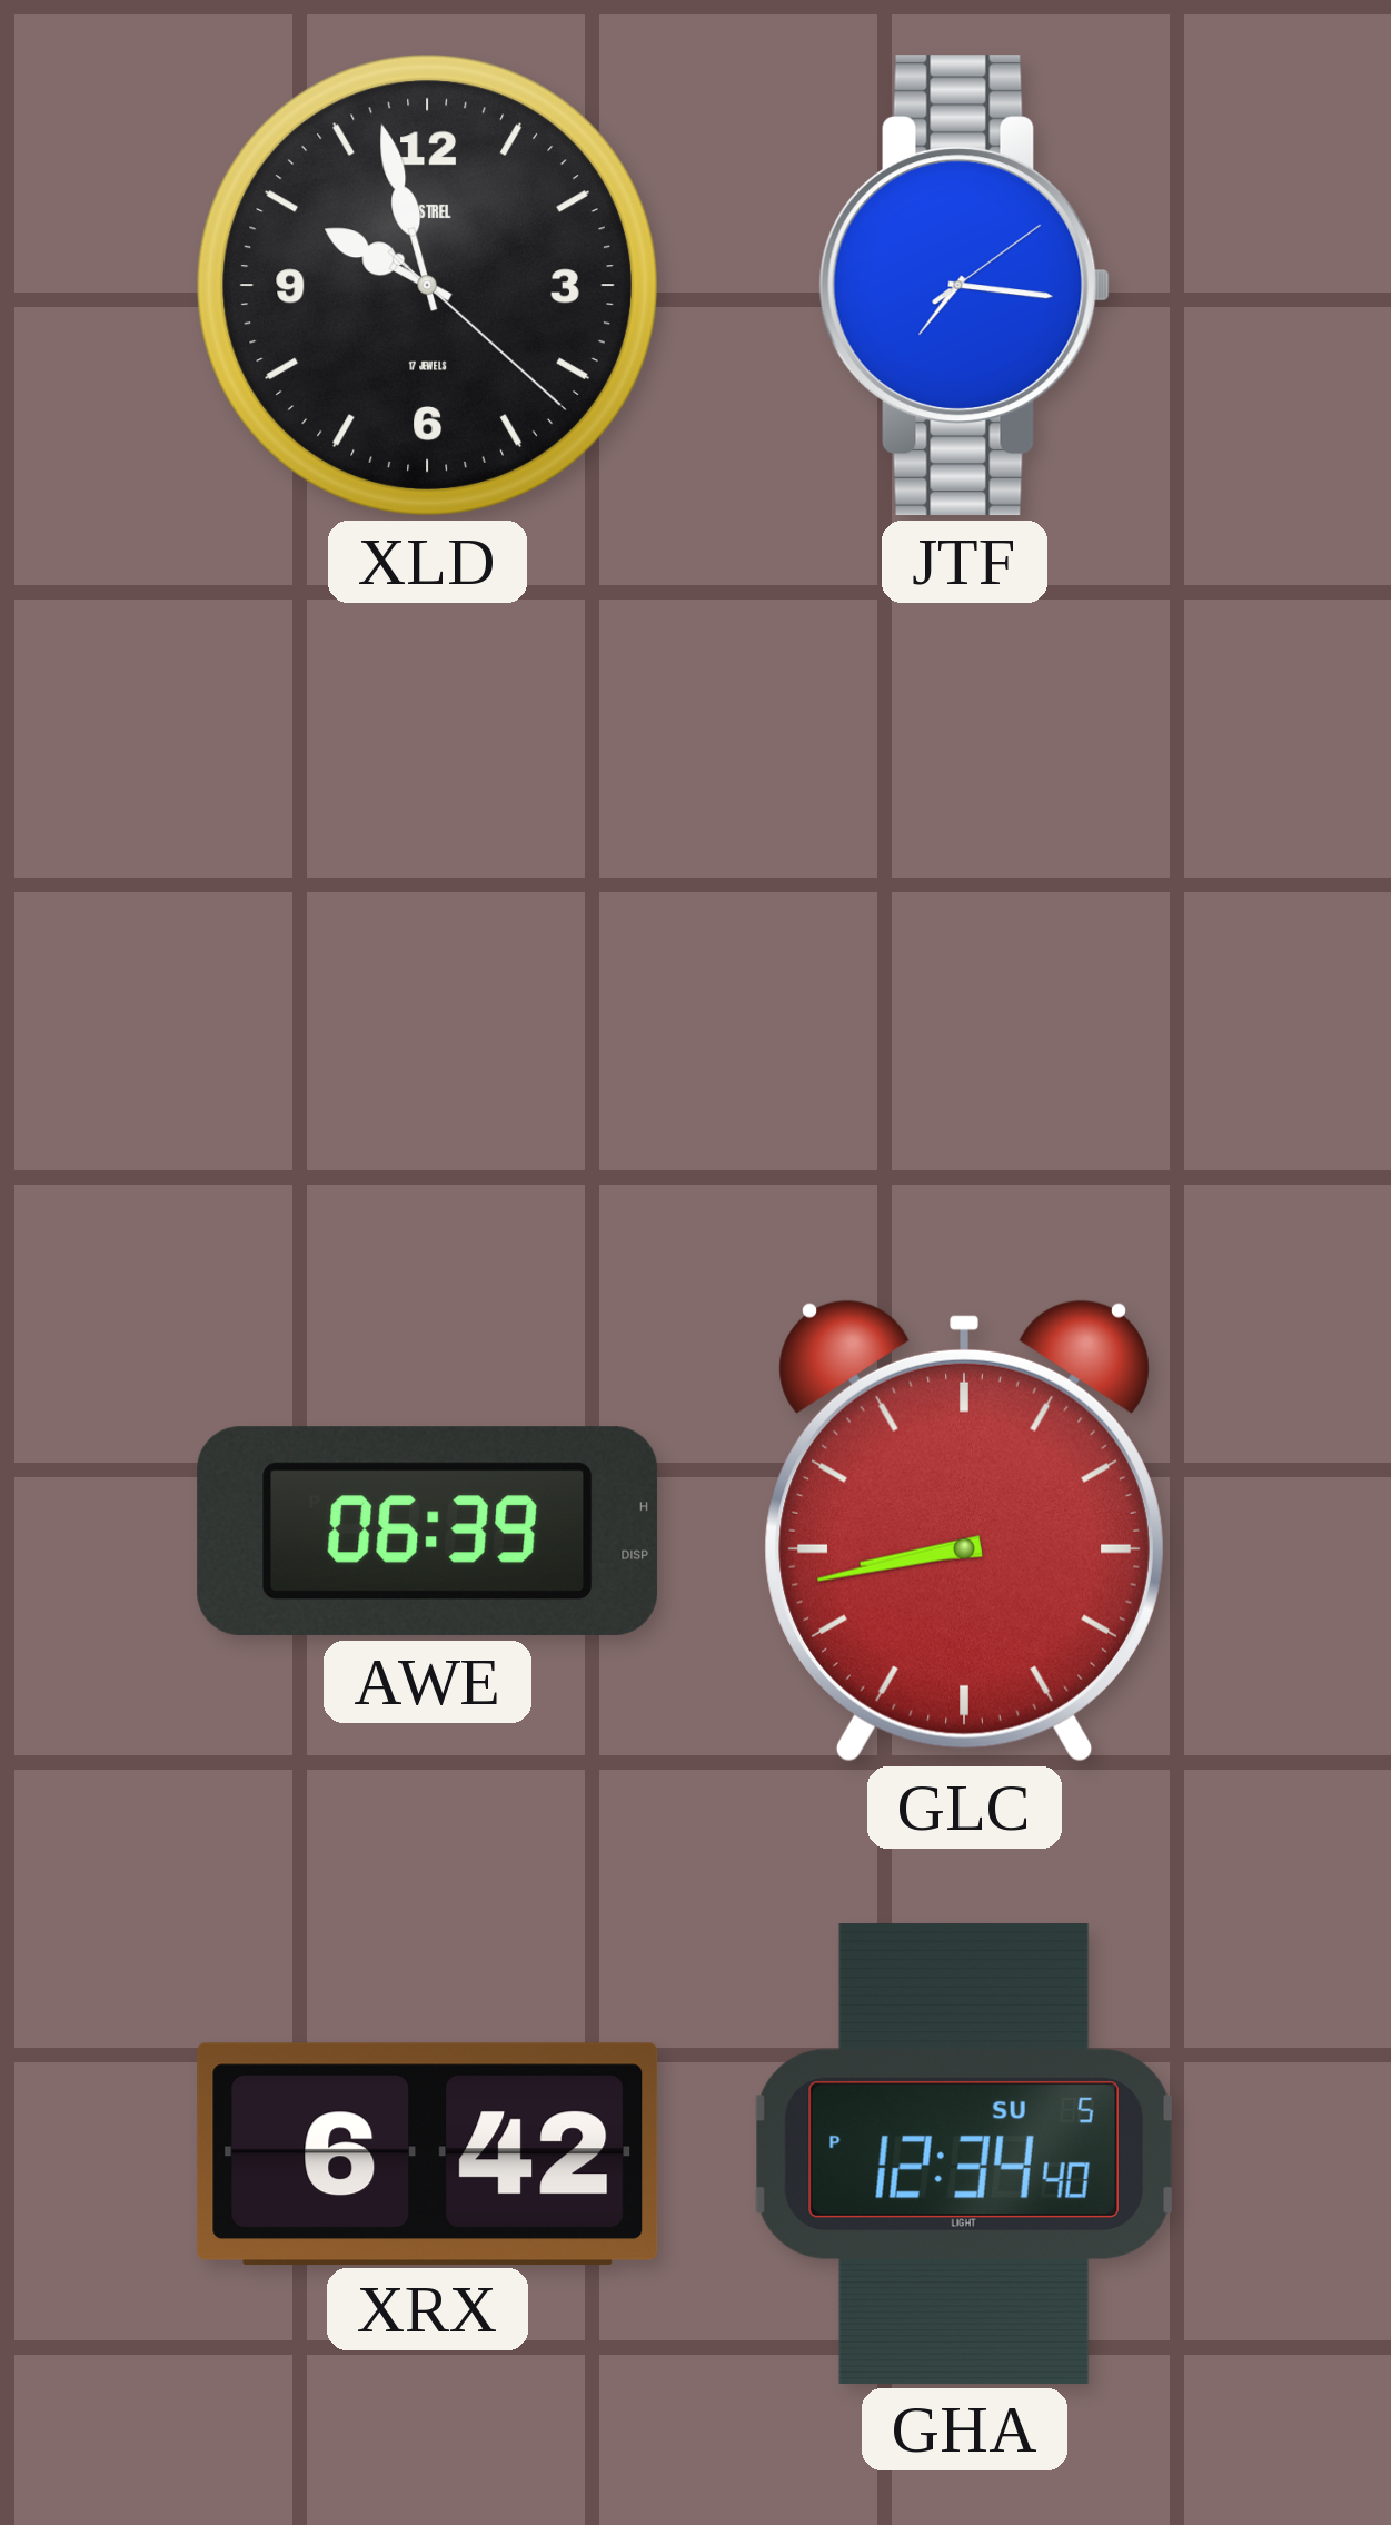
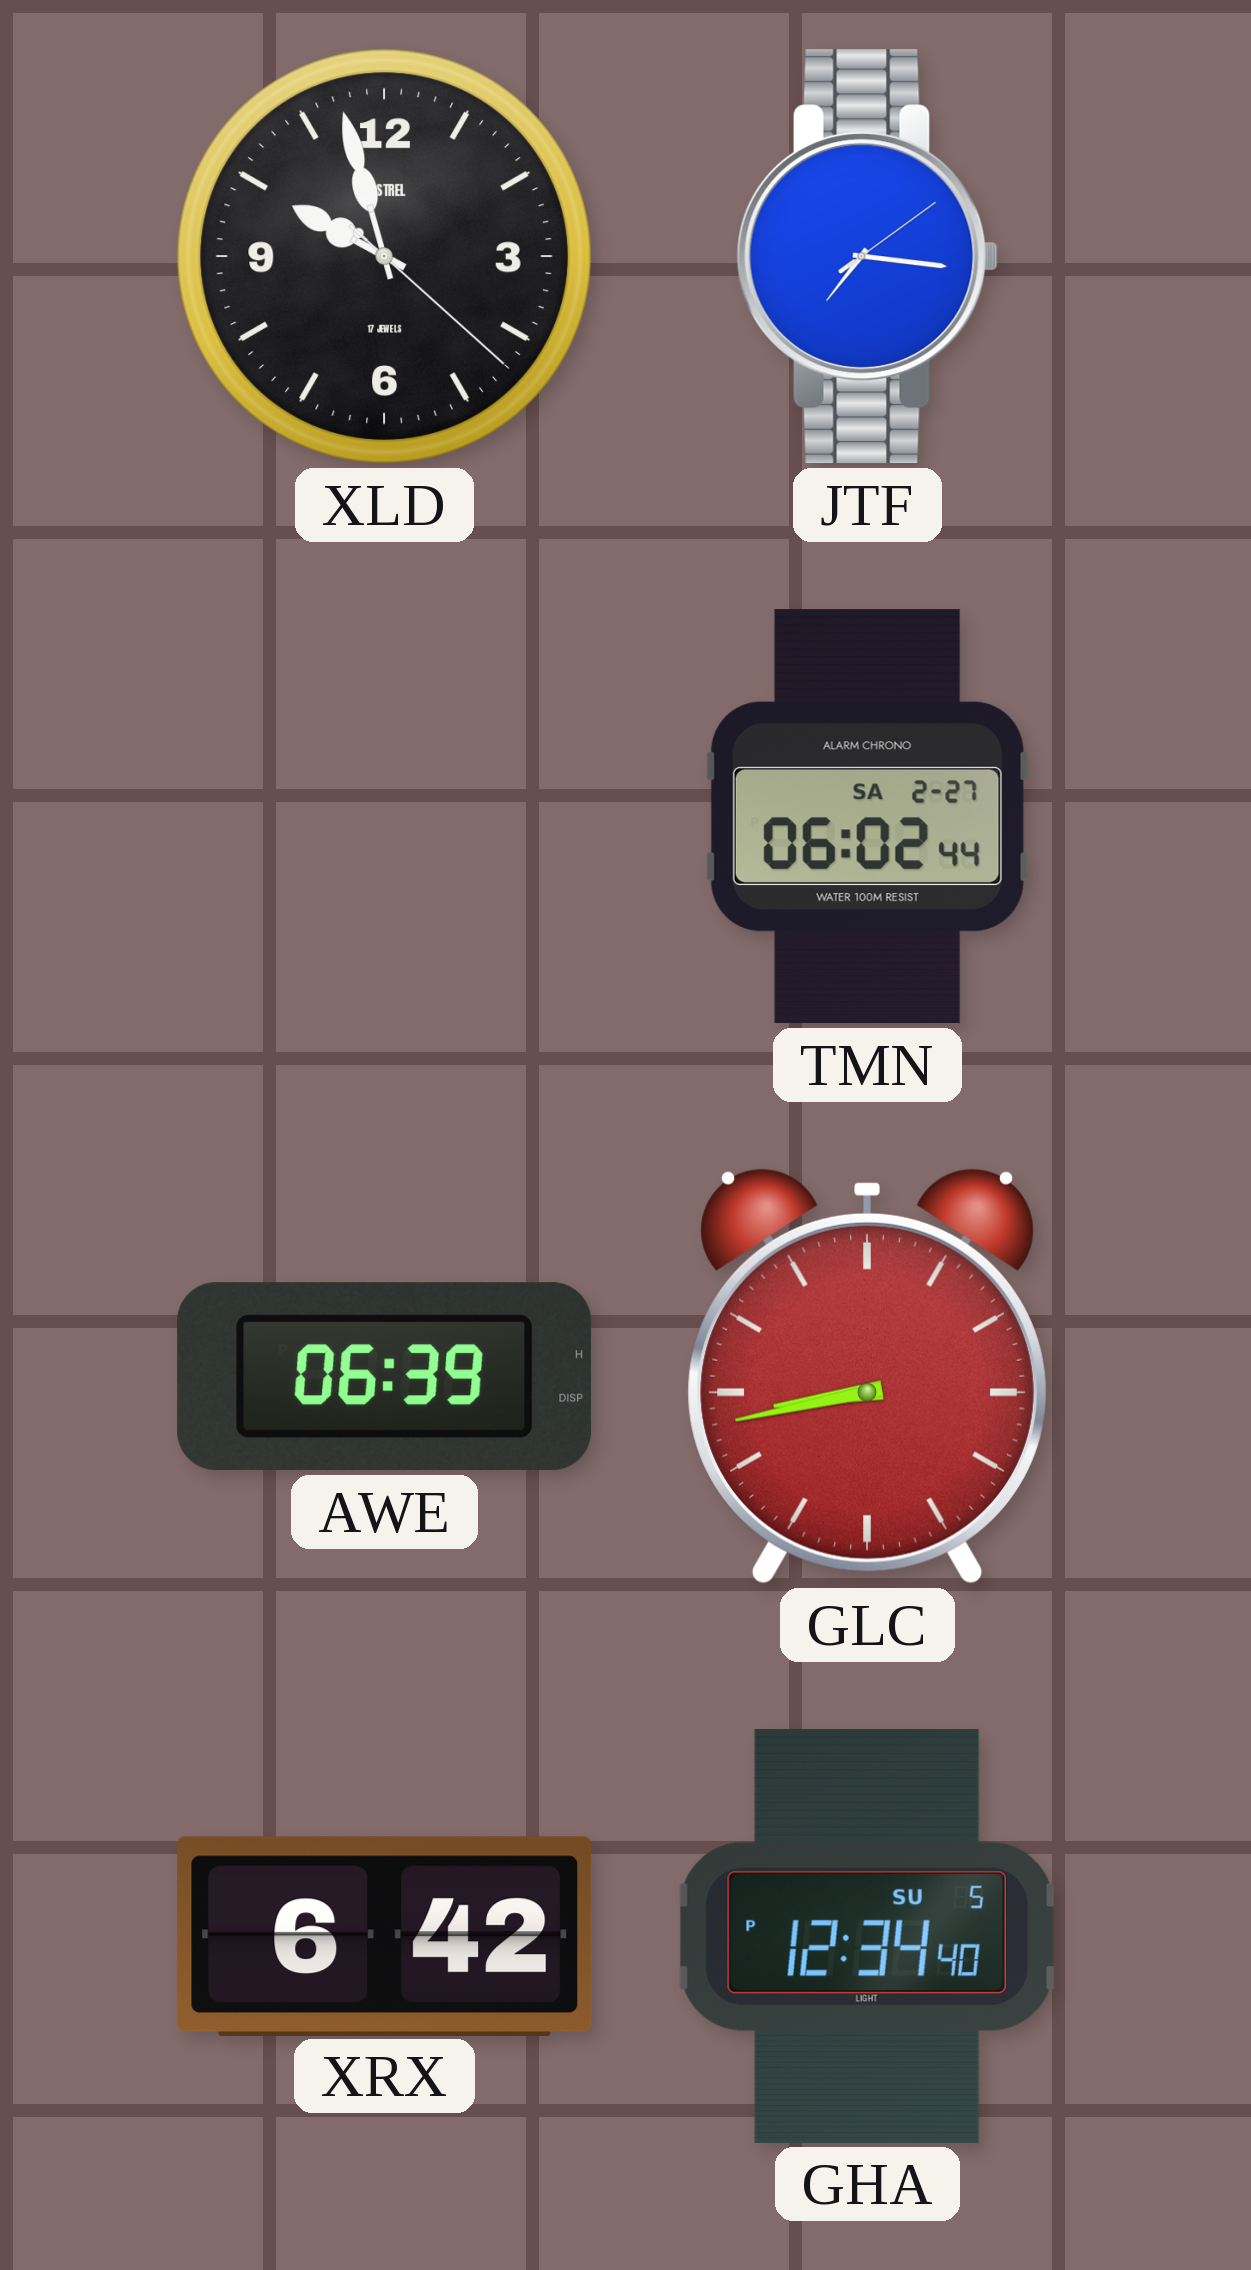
TMN: none -> 06:02 (867, 817)
